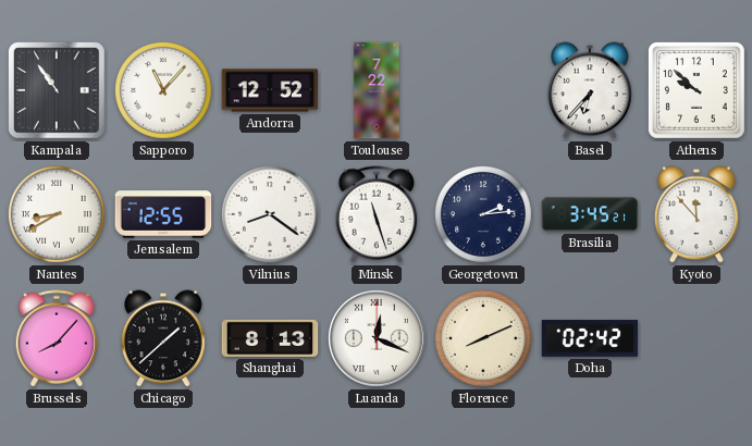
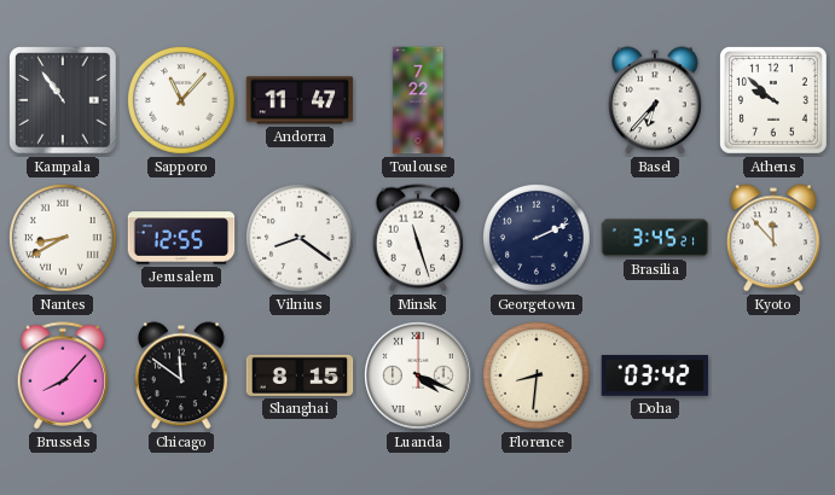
Andorra: 12:52 -> 11:47 (300, 100)
Georgetown: 2:14 -> 2:11 (538, 239)
Chicago: 1:38 -> 11:51 (182, 375)
Shanghai: 8:13 -> 8:15 (300, 375)
Luanda: 12:19 -> 4:19 (419, 377)
Florence: 8:11 -> 8:31 (538, 377)
Doha: 02:42 -> 03:42 (655, 375)
